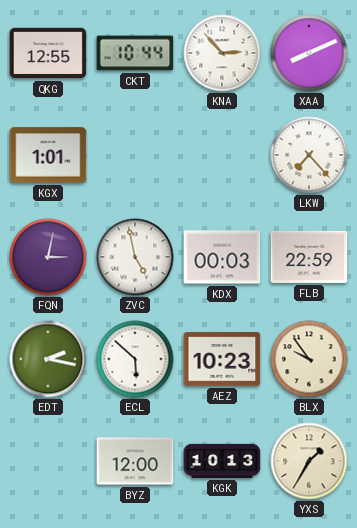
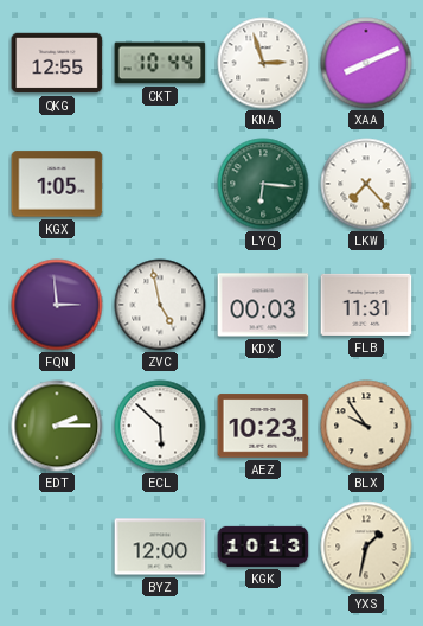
KNA: 2:53 -> 2:57 (263, 63)
KGX: 1:01 -> 1:05 (57, 184)
LYQ: none -> 6:16 (263, 184)
FQN: 3:02 -> 2:59 (57, 305)
FLB: 22:59 -> 11:31 (366, 305)
EDT: 2:17 -> 2:15 (57, 426)
YXS: 1:35 -> 1:32 (366, 547)
